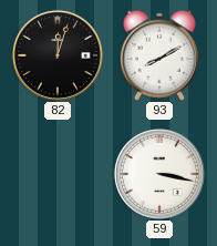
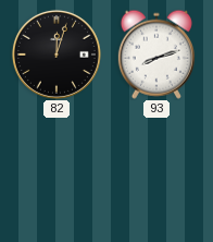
93: 8:10 -> 8:12 (156, 55)
59: 3:17 -> none (159, 174)
